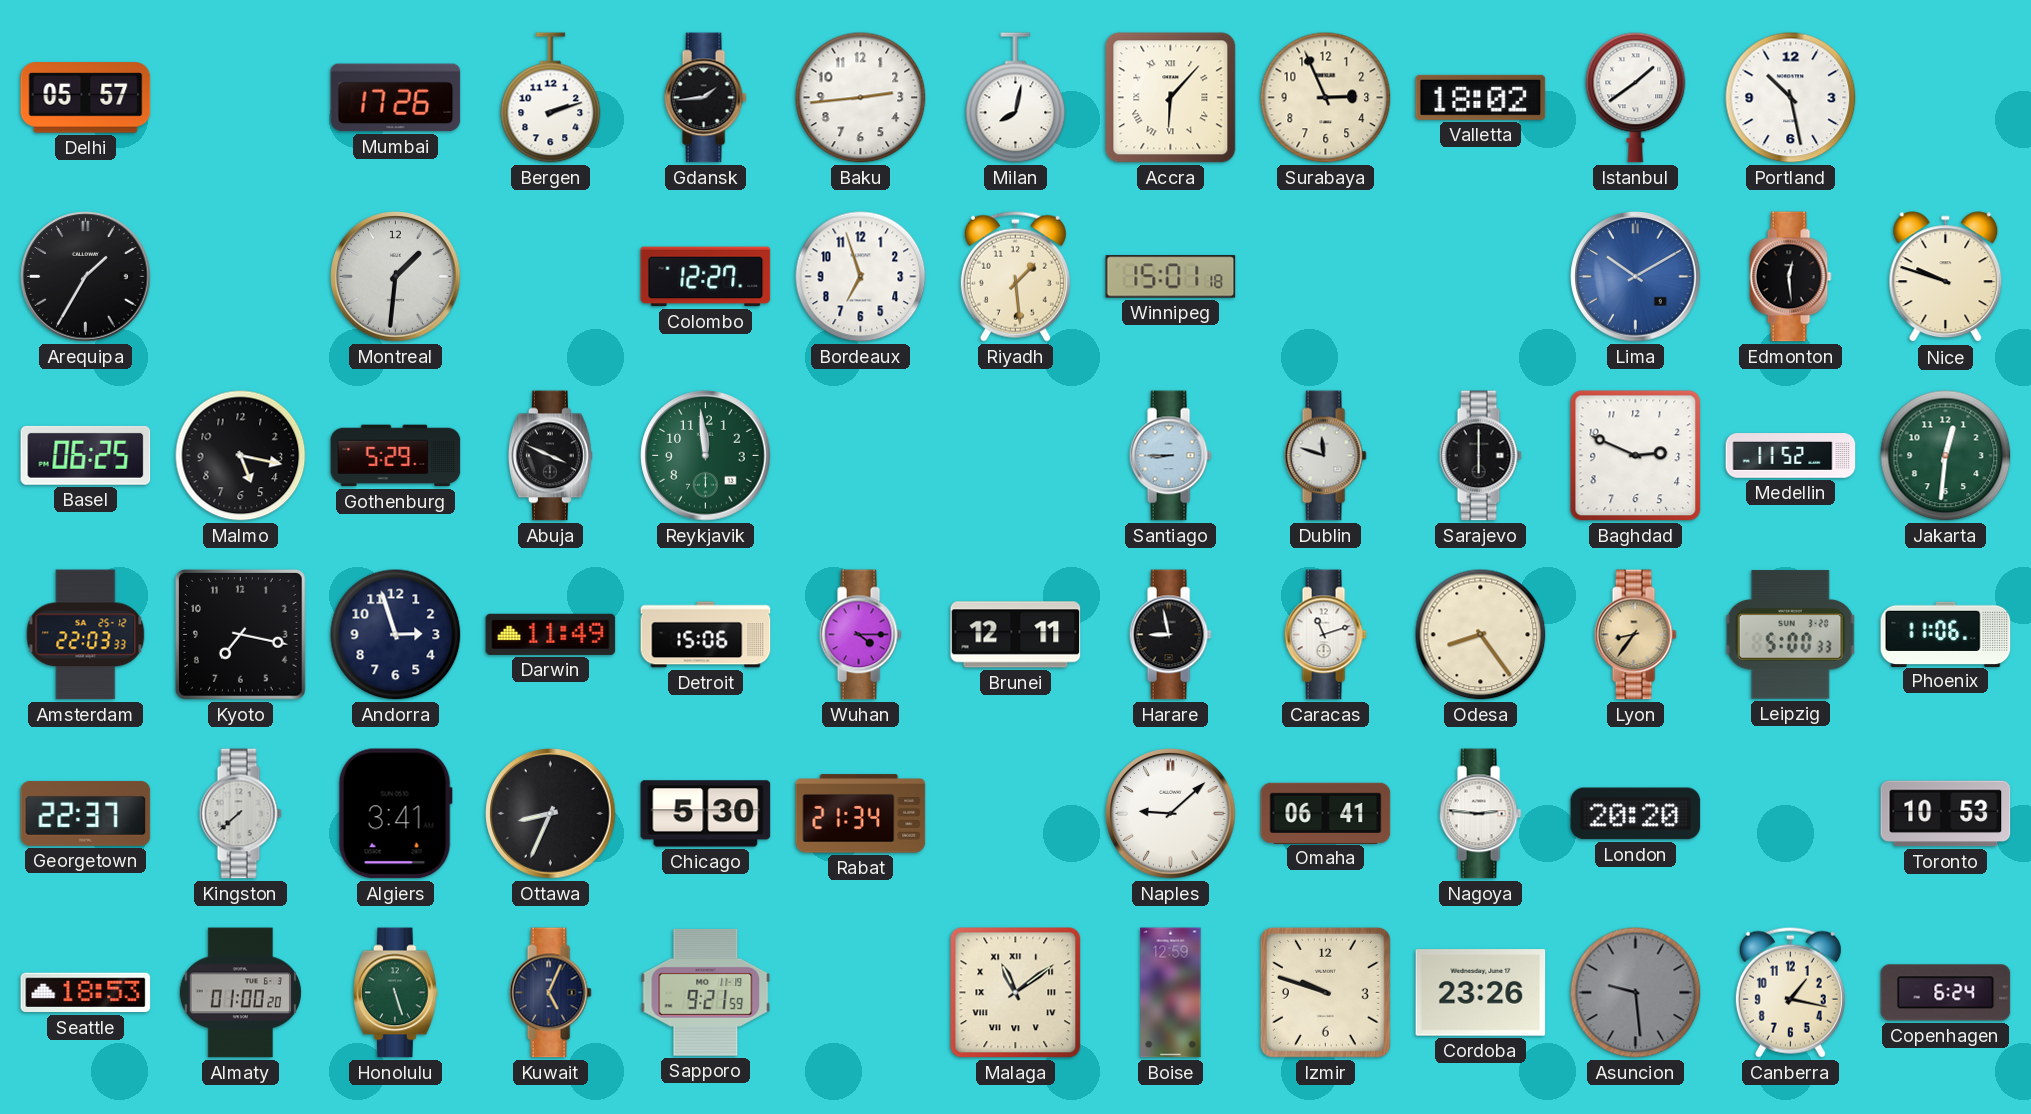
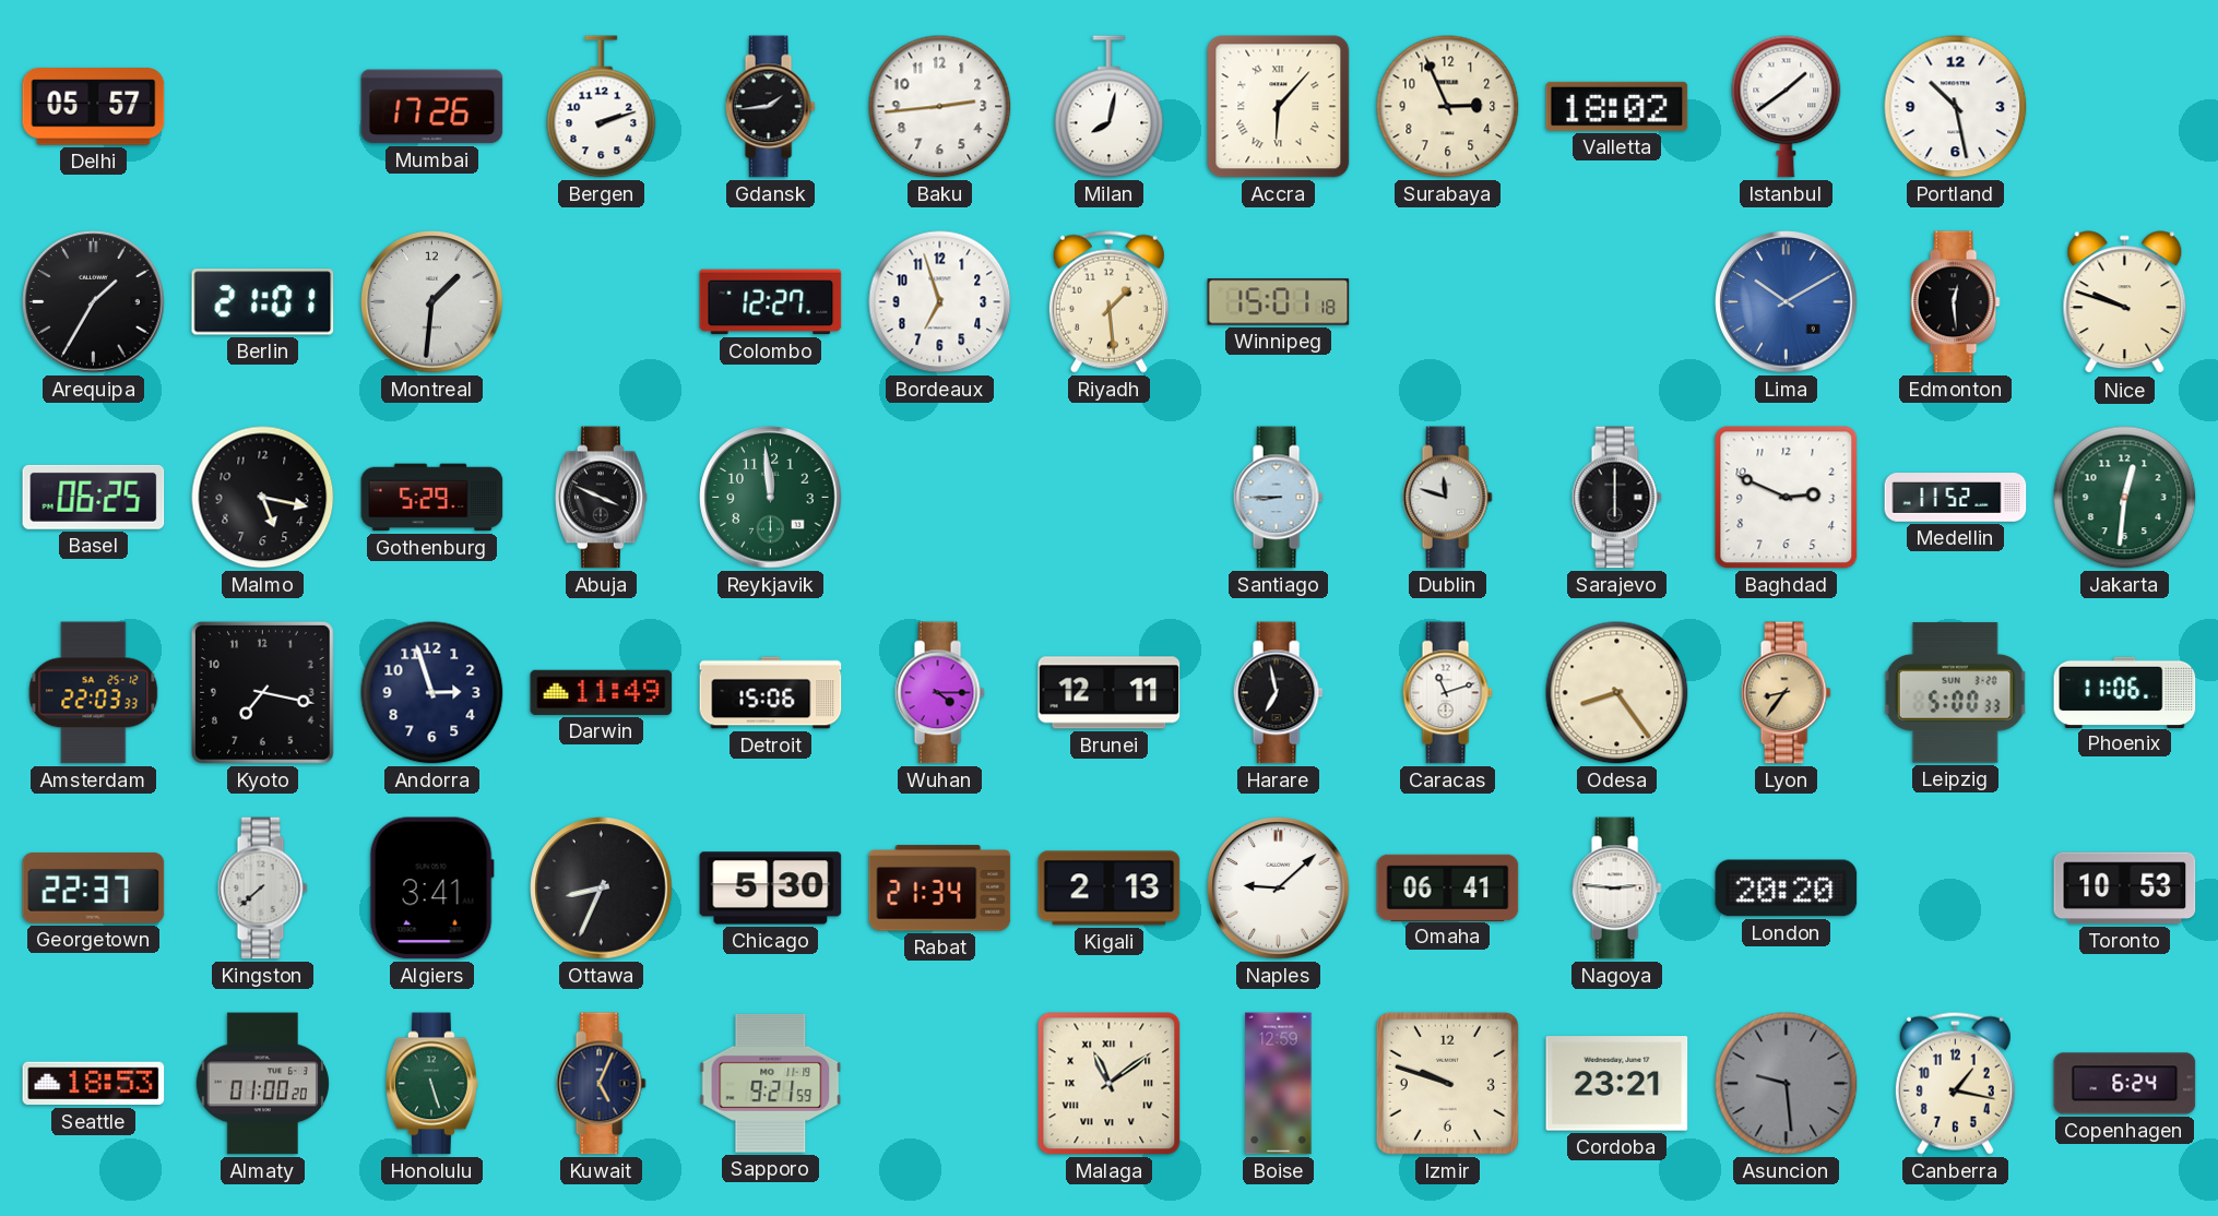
Berlin: none -> 21:01 (263, 302)
Harare: 8:58 -> 6:58 (1278, 693)
Kigali: none -> 2:13 (1110, 889)
Cordoba: 23:26 -> 23:21 (1617, 1084)
